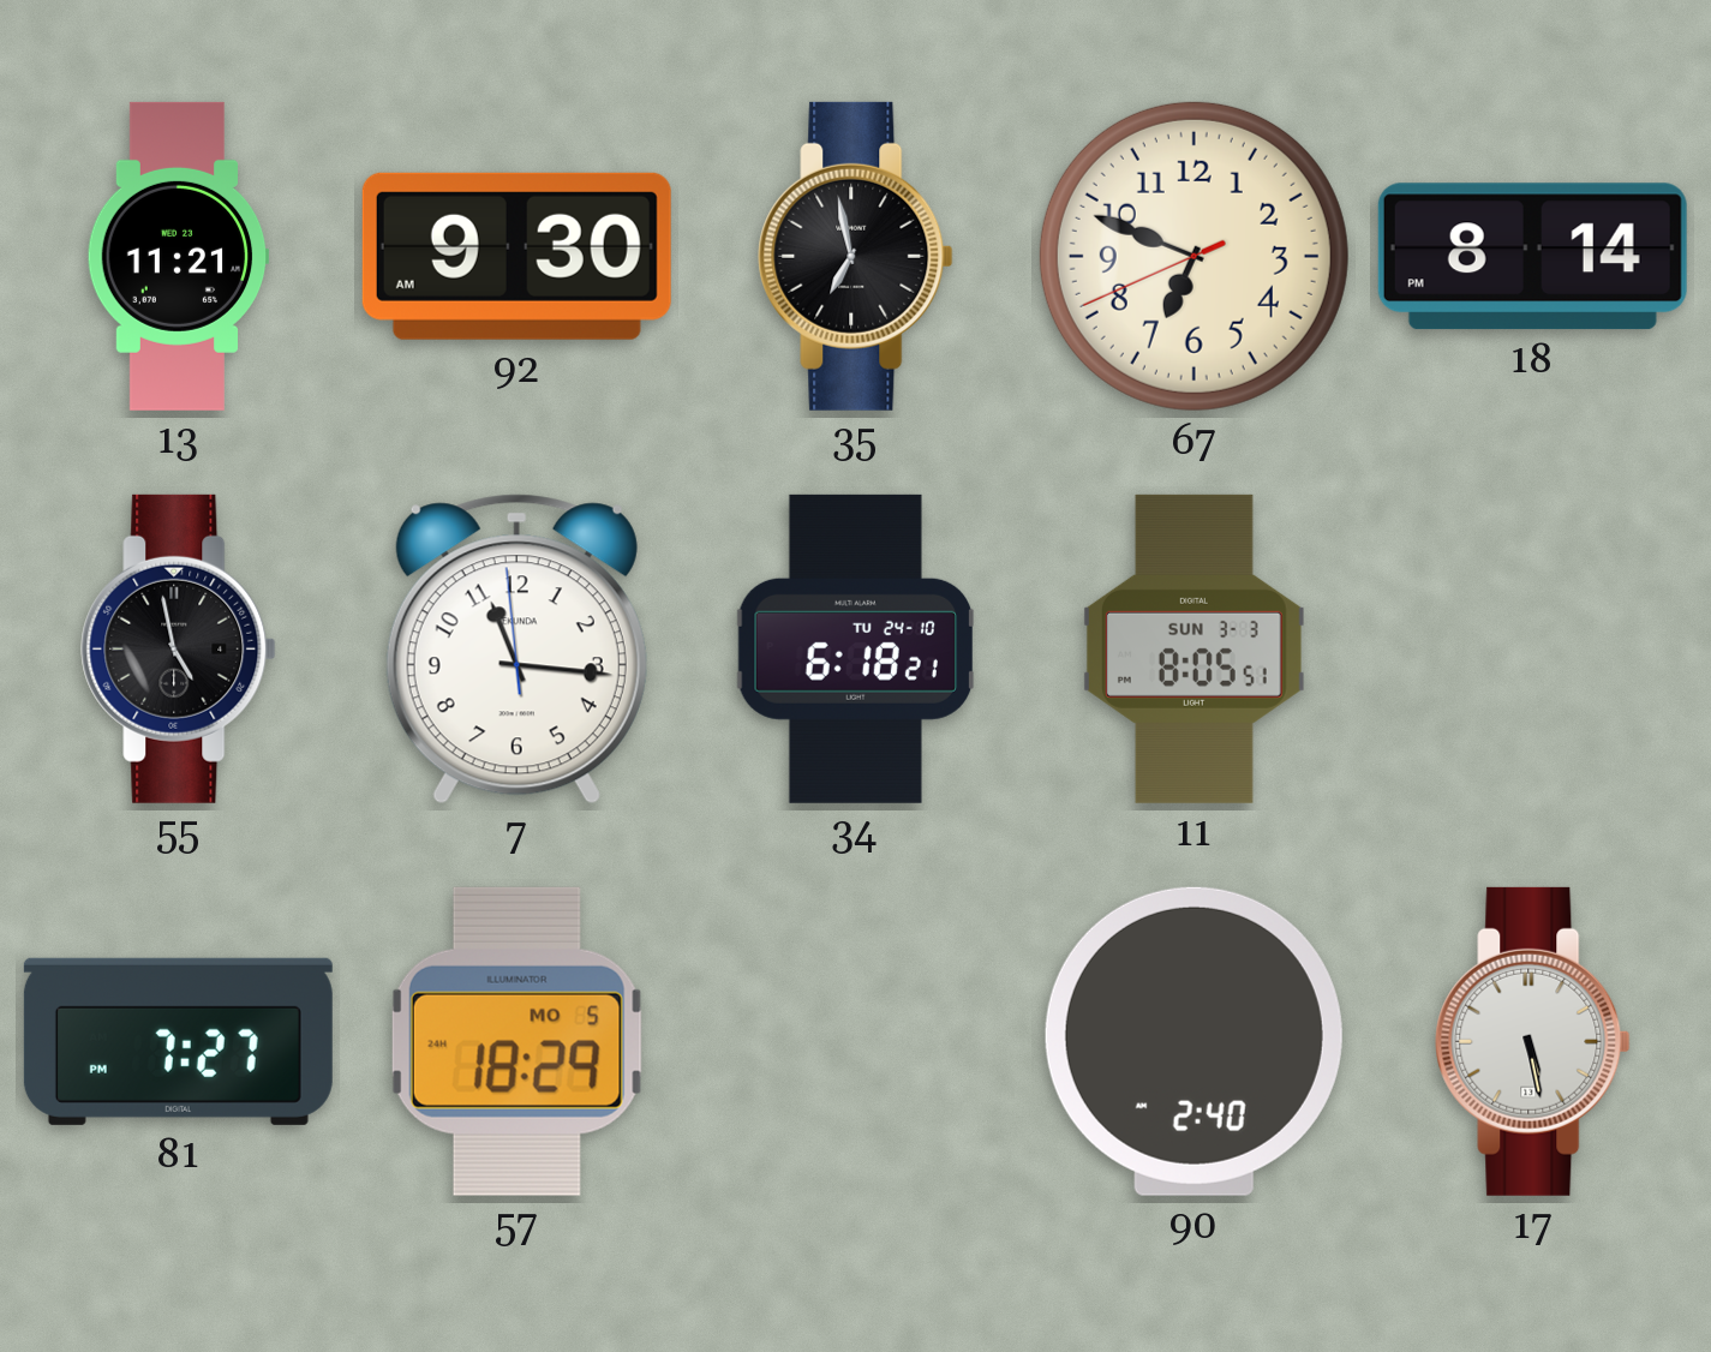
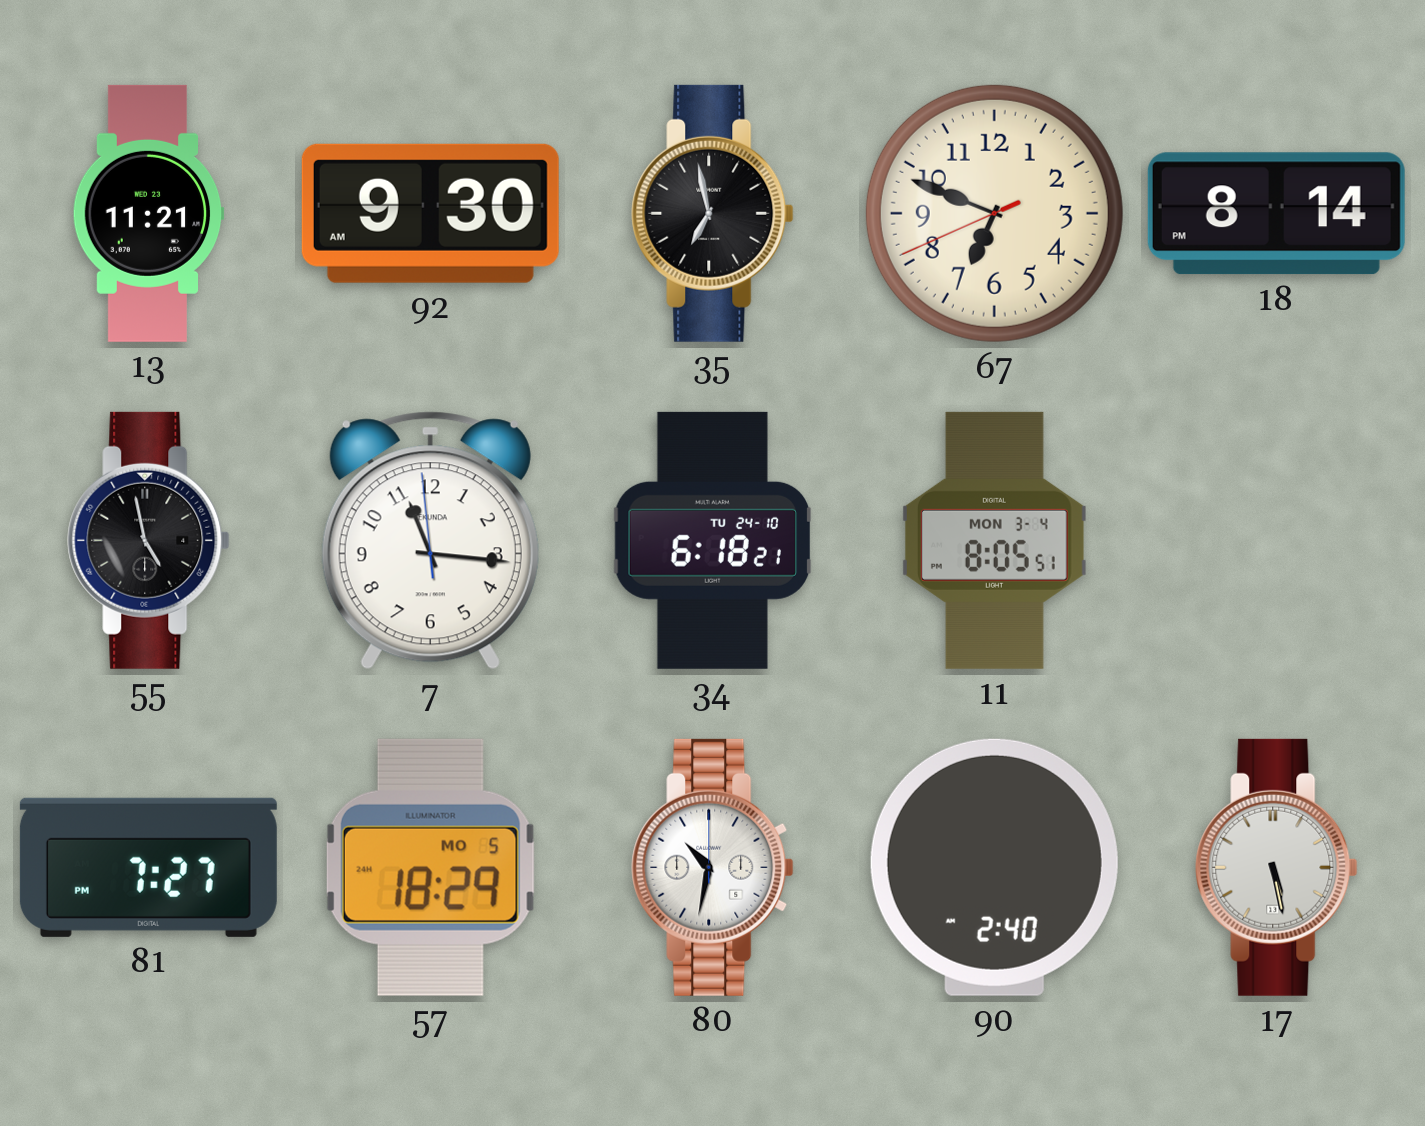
11 date: SUN 3-3 -> MON 3-4 (994, 540)
80: none -> 10:32 (713, 867)
